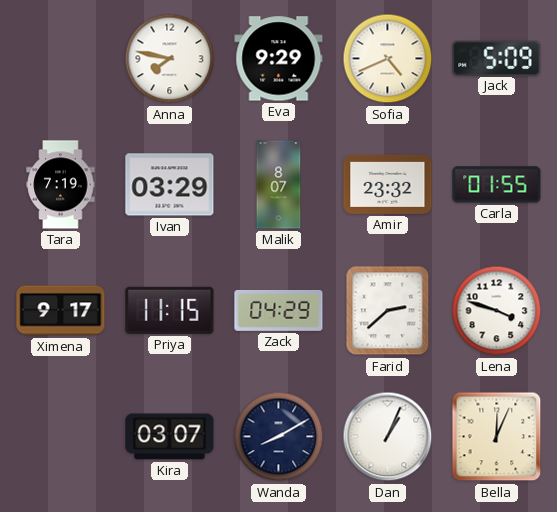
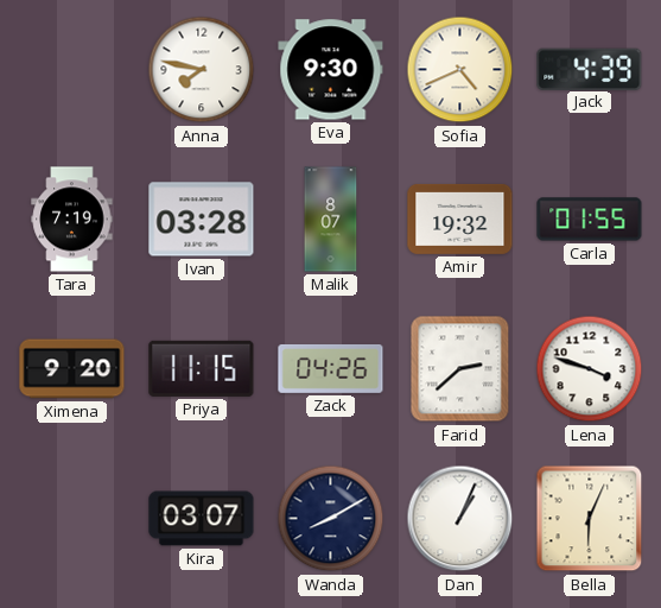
Eva: 9:29 -> 9:30 (331, 70)
Jack: 5:09 -> 4:39 (590, 69)
Ivan: 03:29 -> 03:28 (202, 220)
Amir: 23:32 -> 19:32 (460, 218)
Ximena: 9:17 -> 9:20 (72, 369)
Zack: 04:29 -> 04:26 (331, 368)
Bella: 12:04 -> 6:04 (590, 519)
